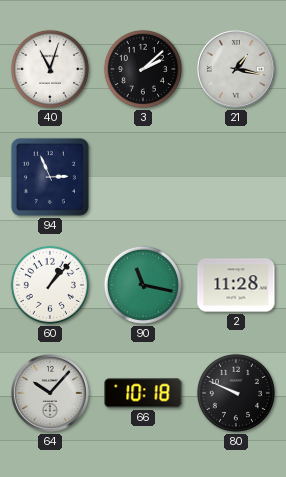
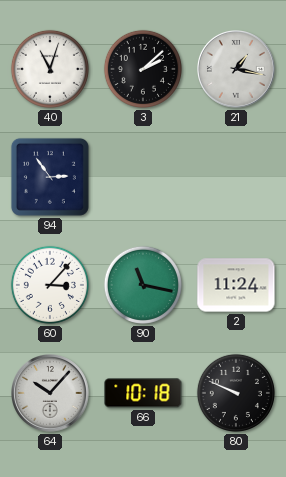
94: 2:56 -> 2:54 (50, 177)
60: 1:07 -> 3:07 (50, 285)
2: 11:28 -> 11:24 (236, 285)
